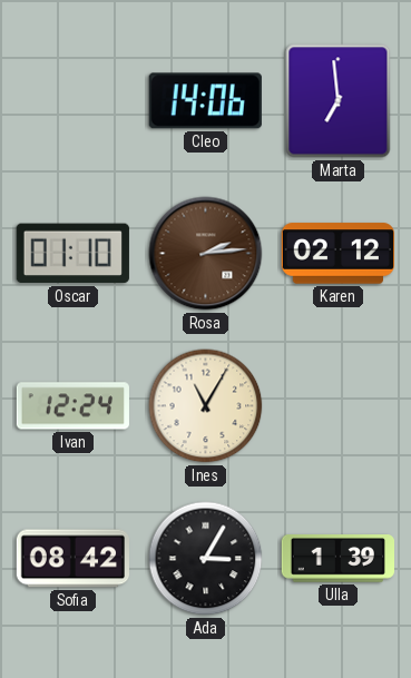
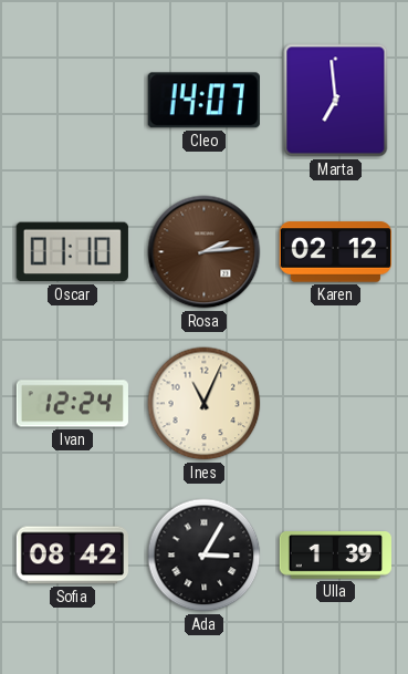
Cleo: 14:06 -> 14:07 (203, 101)
Ines: 11:05 -> 11:04 (205, 404)
